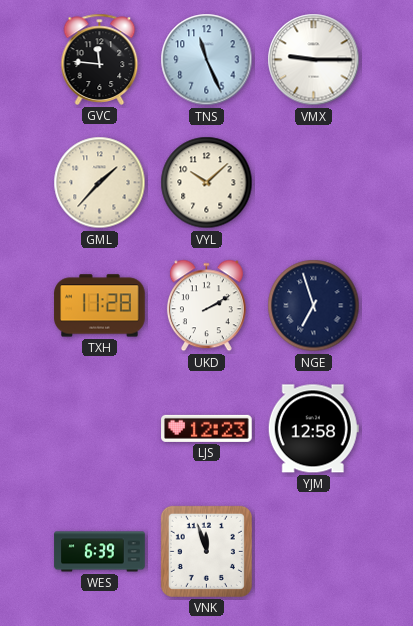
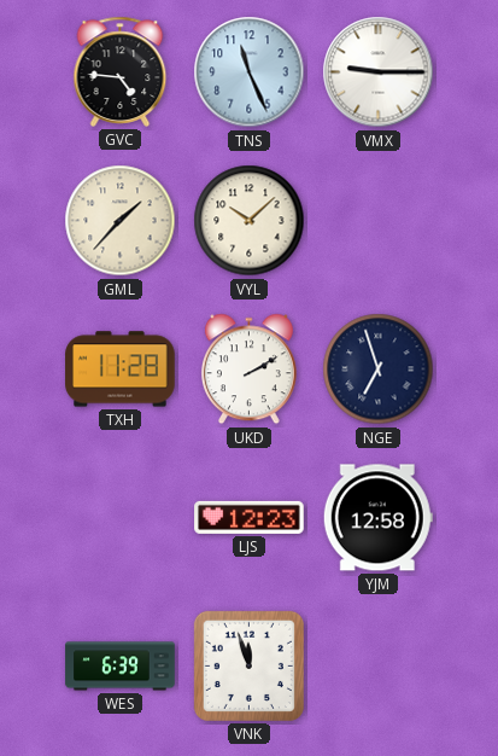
GVC: 11:46 -> 4:46 (121, 71)
